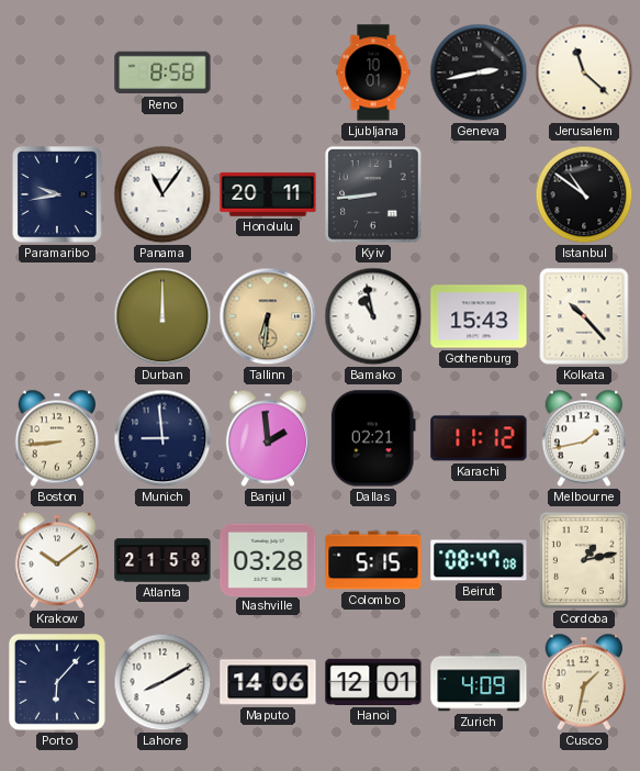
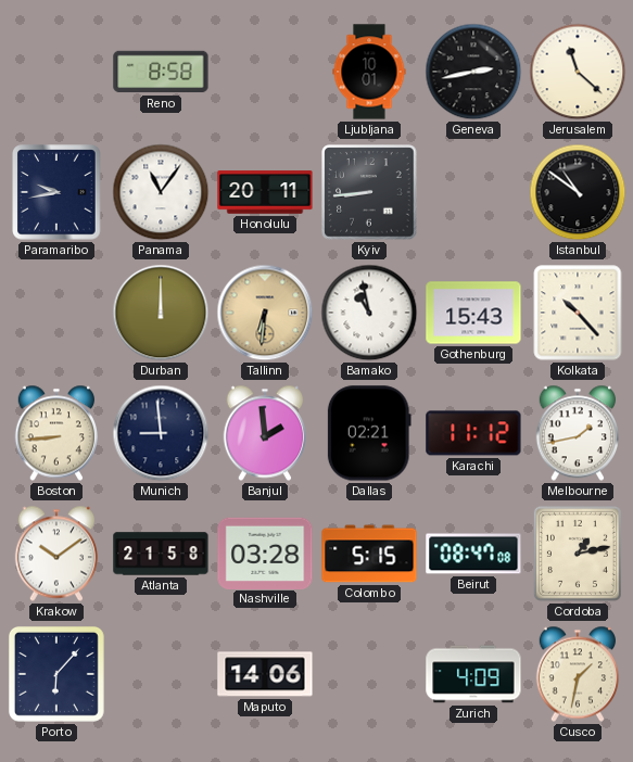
Lahore: 8:10 -> none (162, 682)
Hanoi: 12:01 -> none (373, 682)
